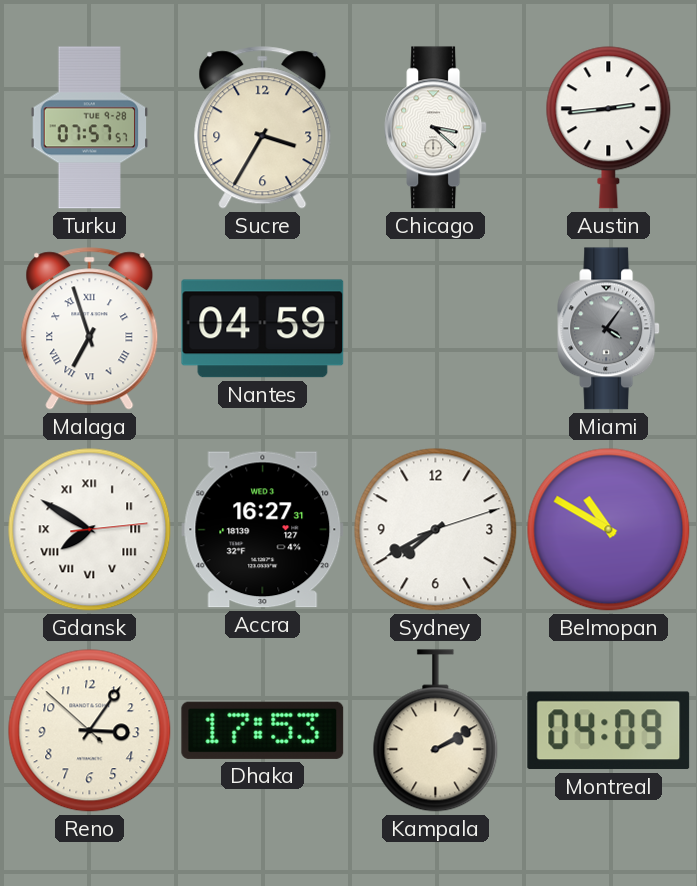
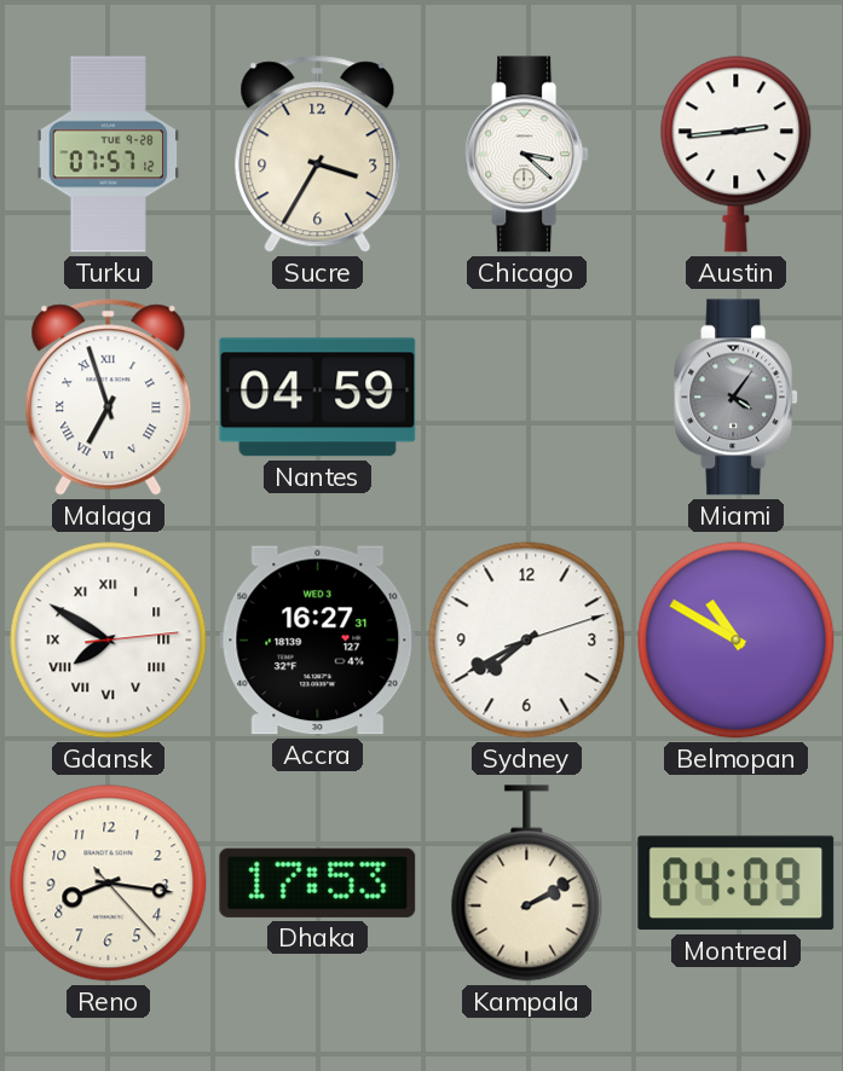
Turku: 07:57:57 -> 07:57:12 (109, 155)
Reno: 3:05 -> 8:16 (109, 884)
